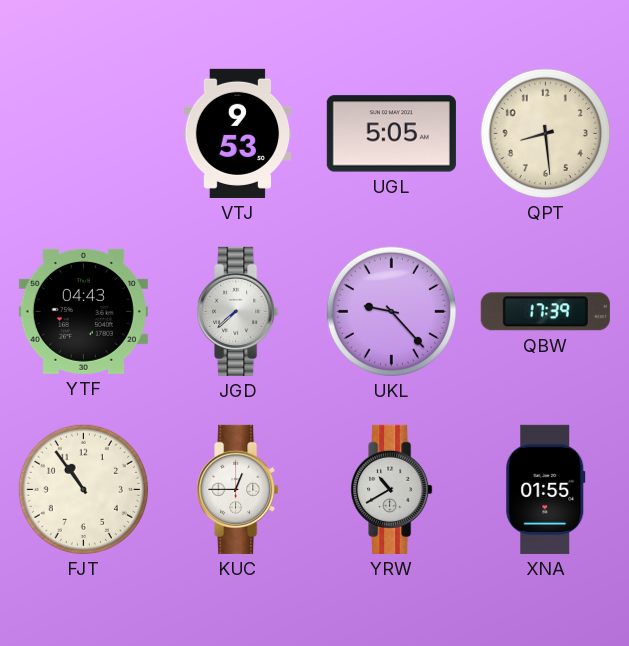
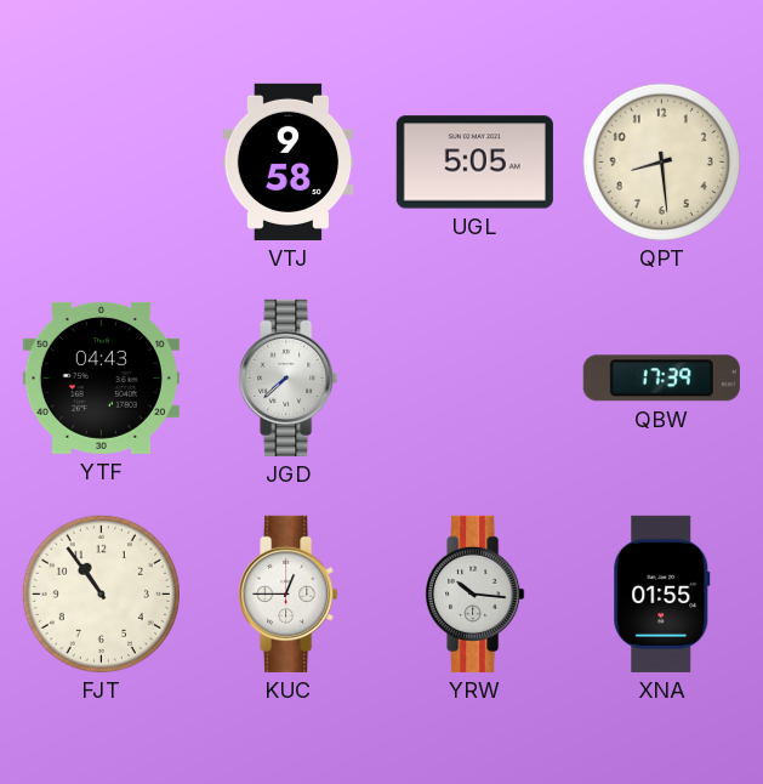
VTJ: 9:53 -> 9:58 (289, 161)
UKL: 9:23 -> none (391, 311)
YRW: 10:40 -> 10:16 (476, 593)
